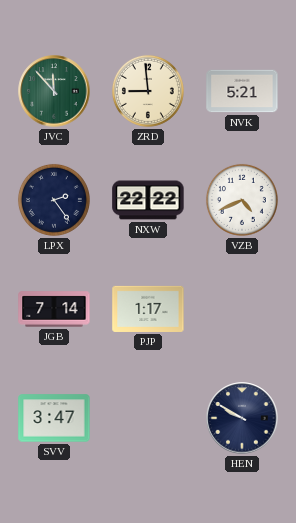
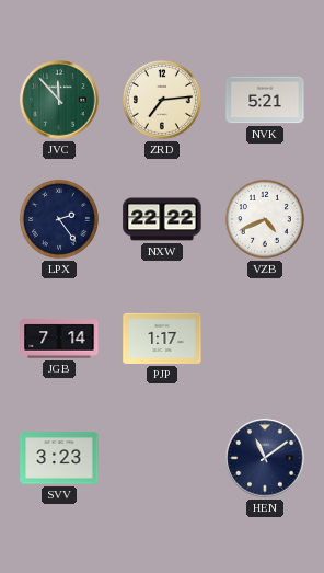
ZRD: 8:59 -> 7:14 (162, 100)
SVV: 3:47 -> 3:23 (59, 458)
HEN: 9:50 -> 11:09 (265, 458)
